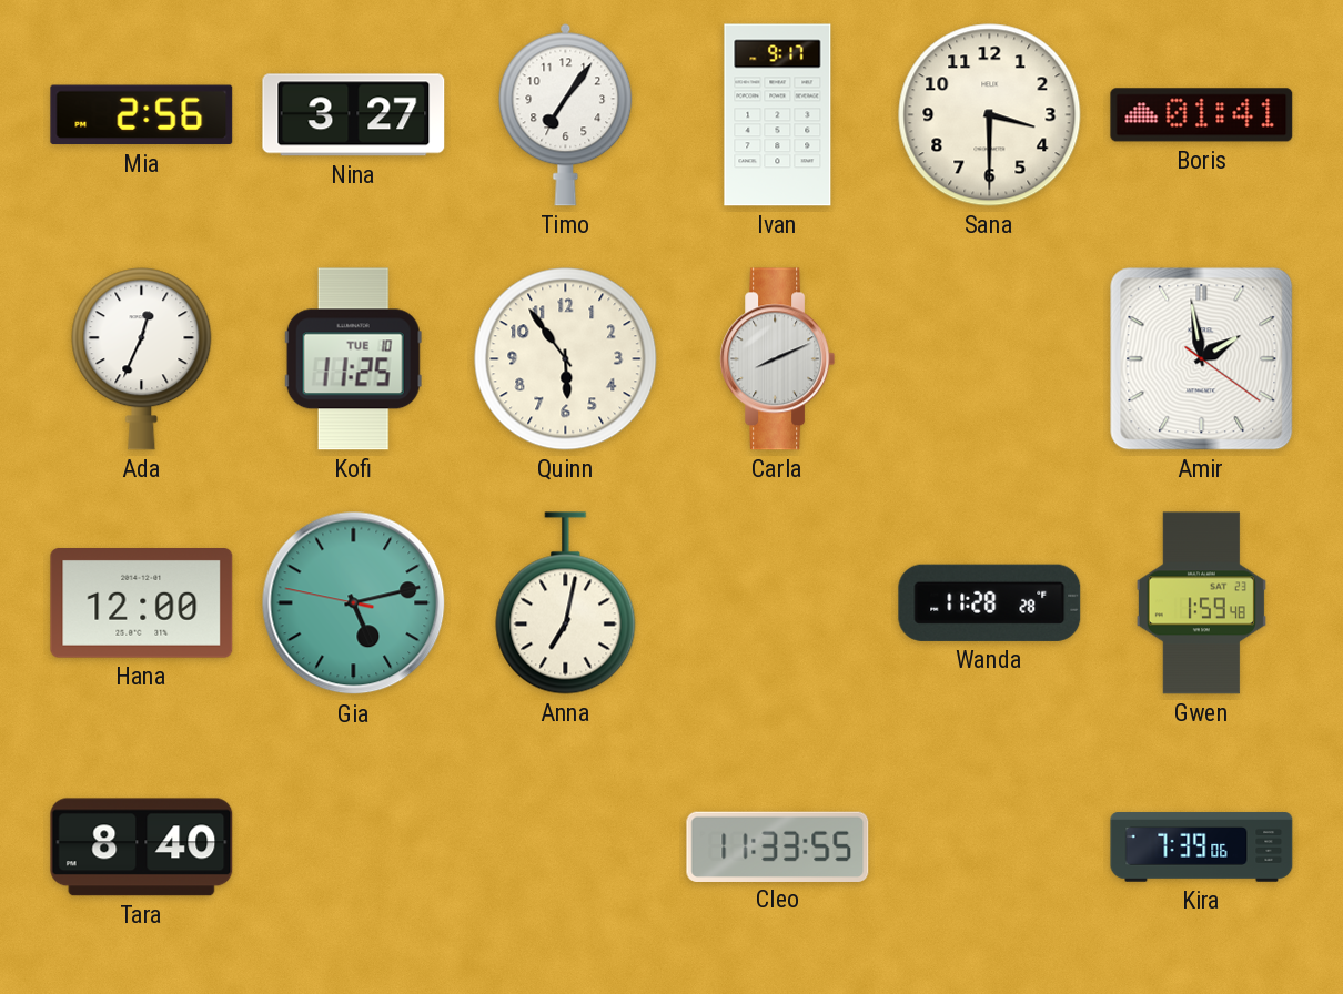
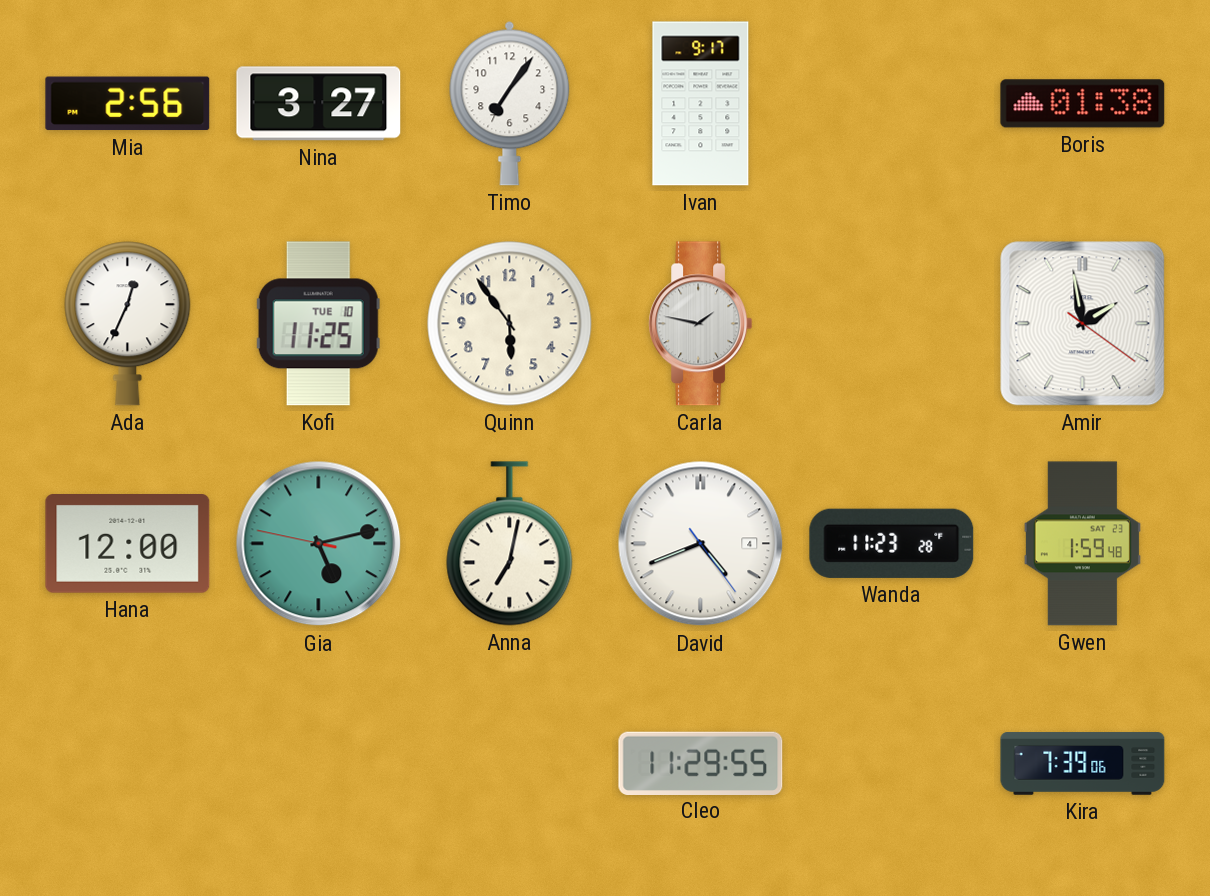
Sana: 3:30 -> none (990, 115)
Boris: 01:41 -> 01:38 (1083, 104)
Carla: 8:11 -> 1:47 (701, 324)
David: none -> 4:41 (701, 544)
Wanda: 11:28 -> 11:23 (892, 543)
Tara: 8:40 -> none (142, 848)
Cleo: 11:33 -> 11:29 (701, 763)
